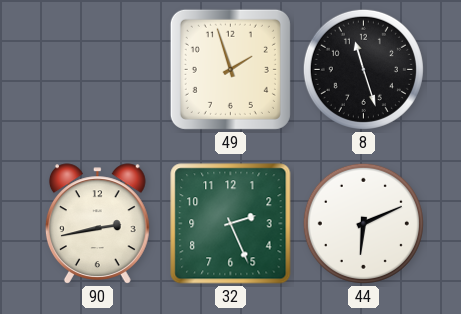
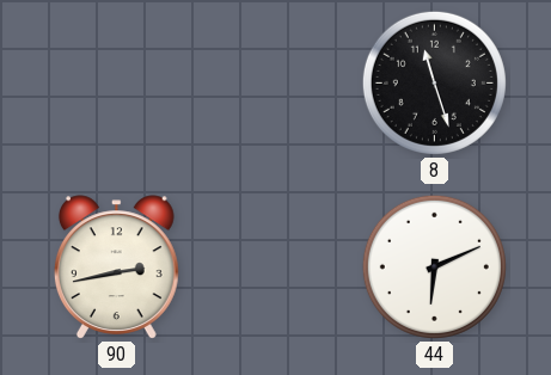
49: 1:57 -> none (230, 69)
32: 2:26 -> none (231, 224)
